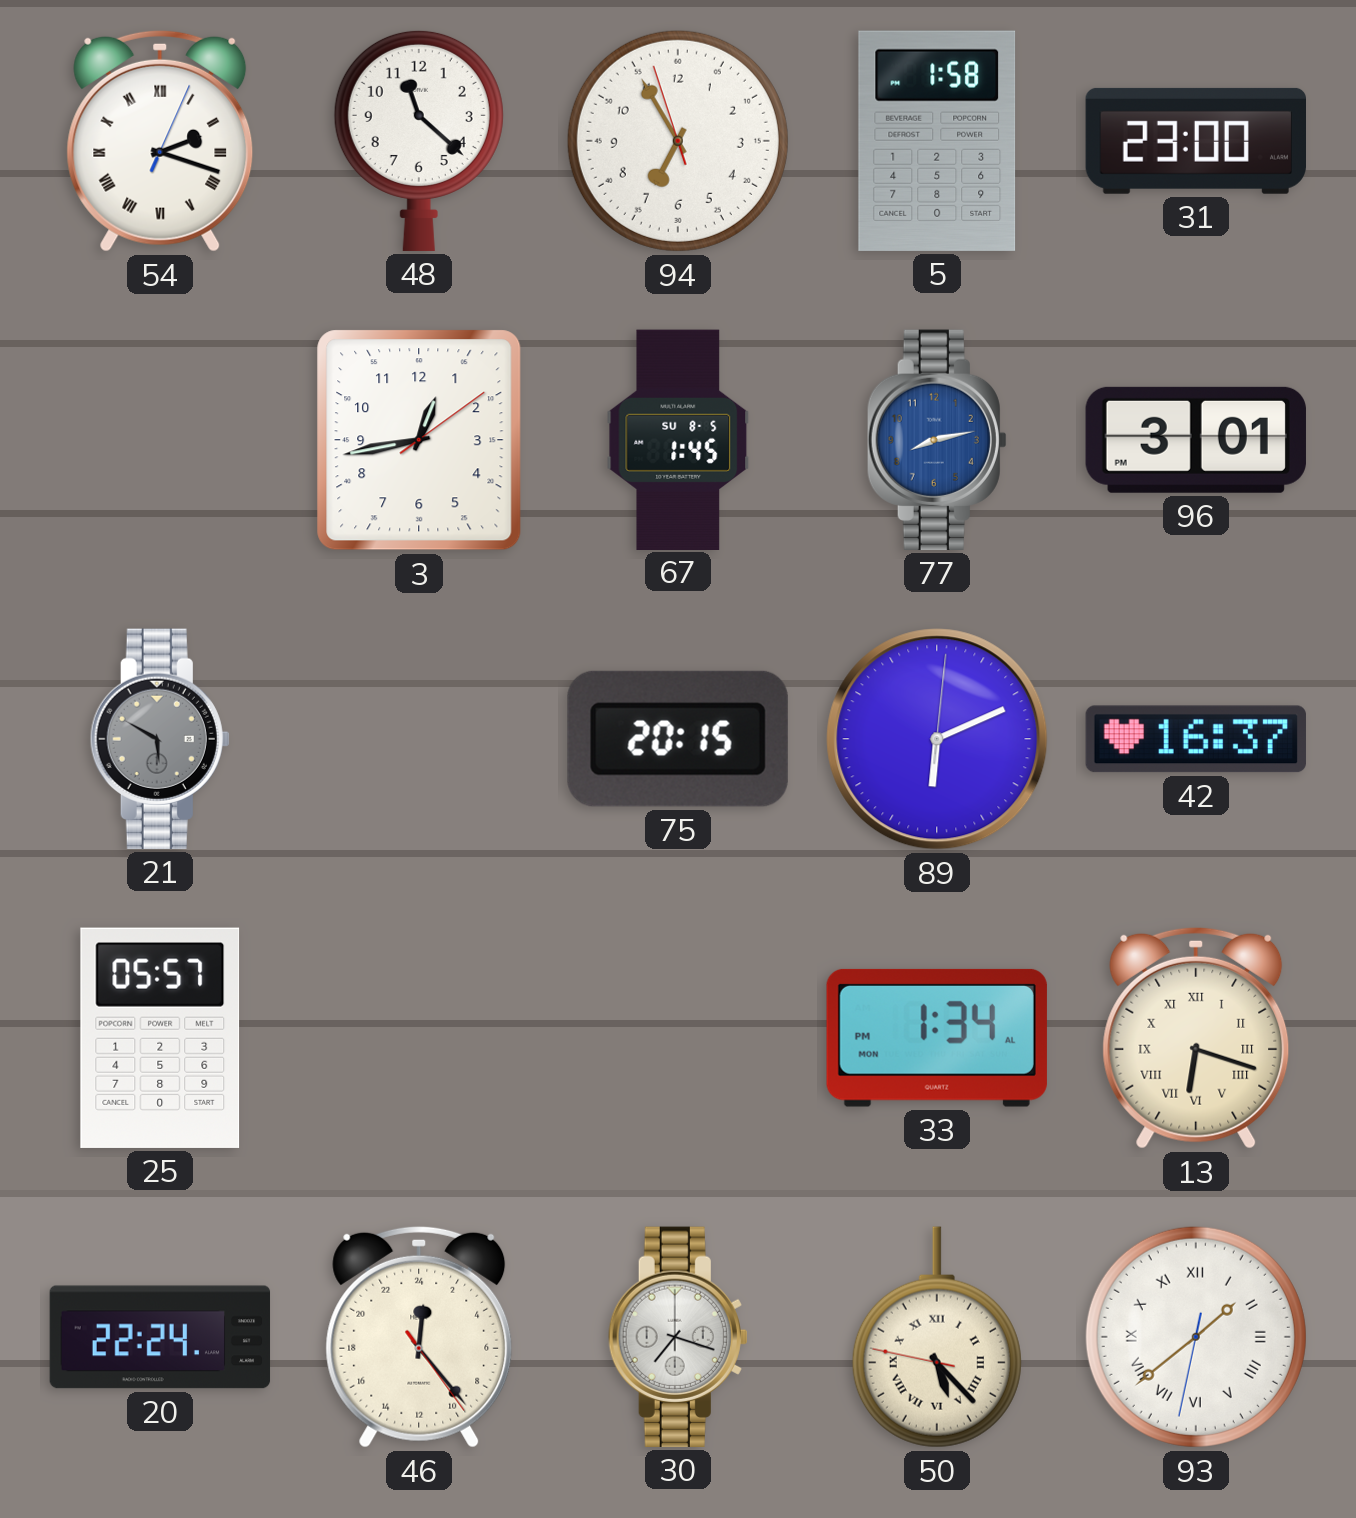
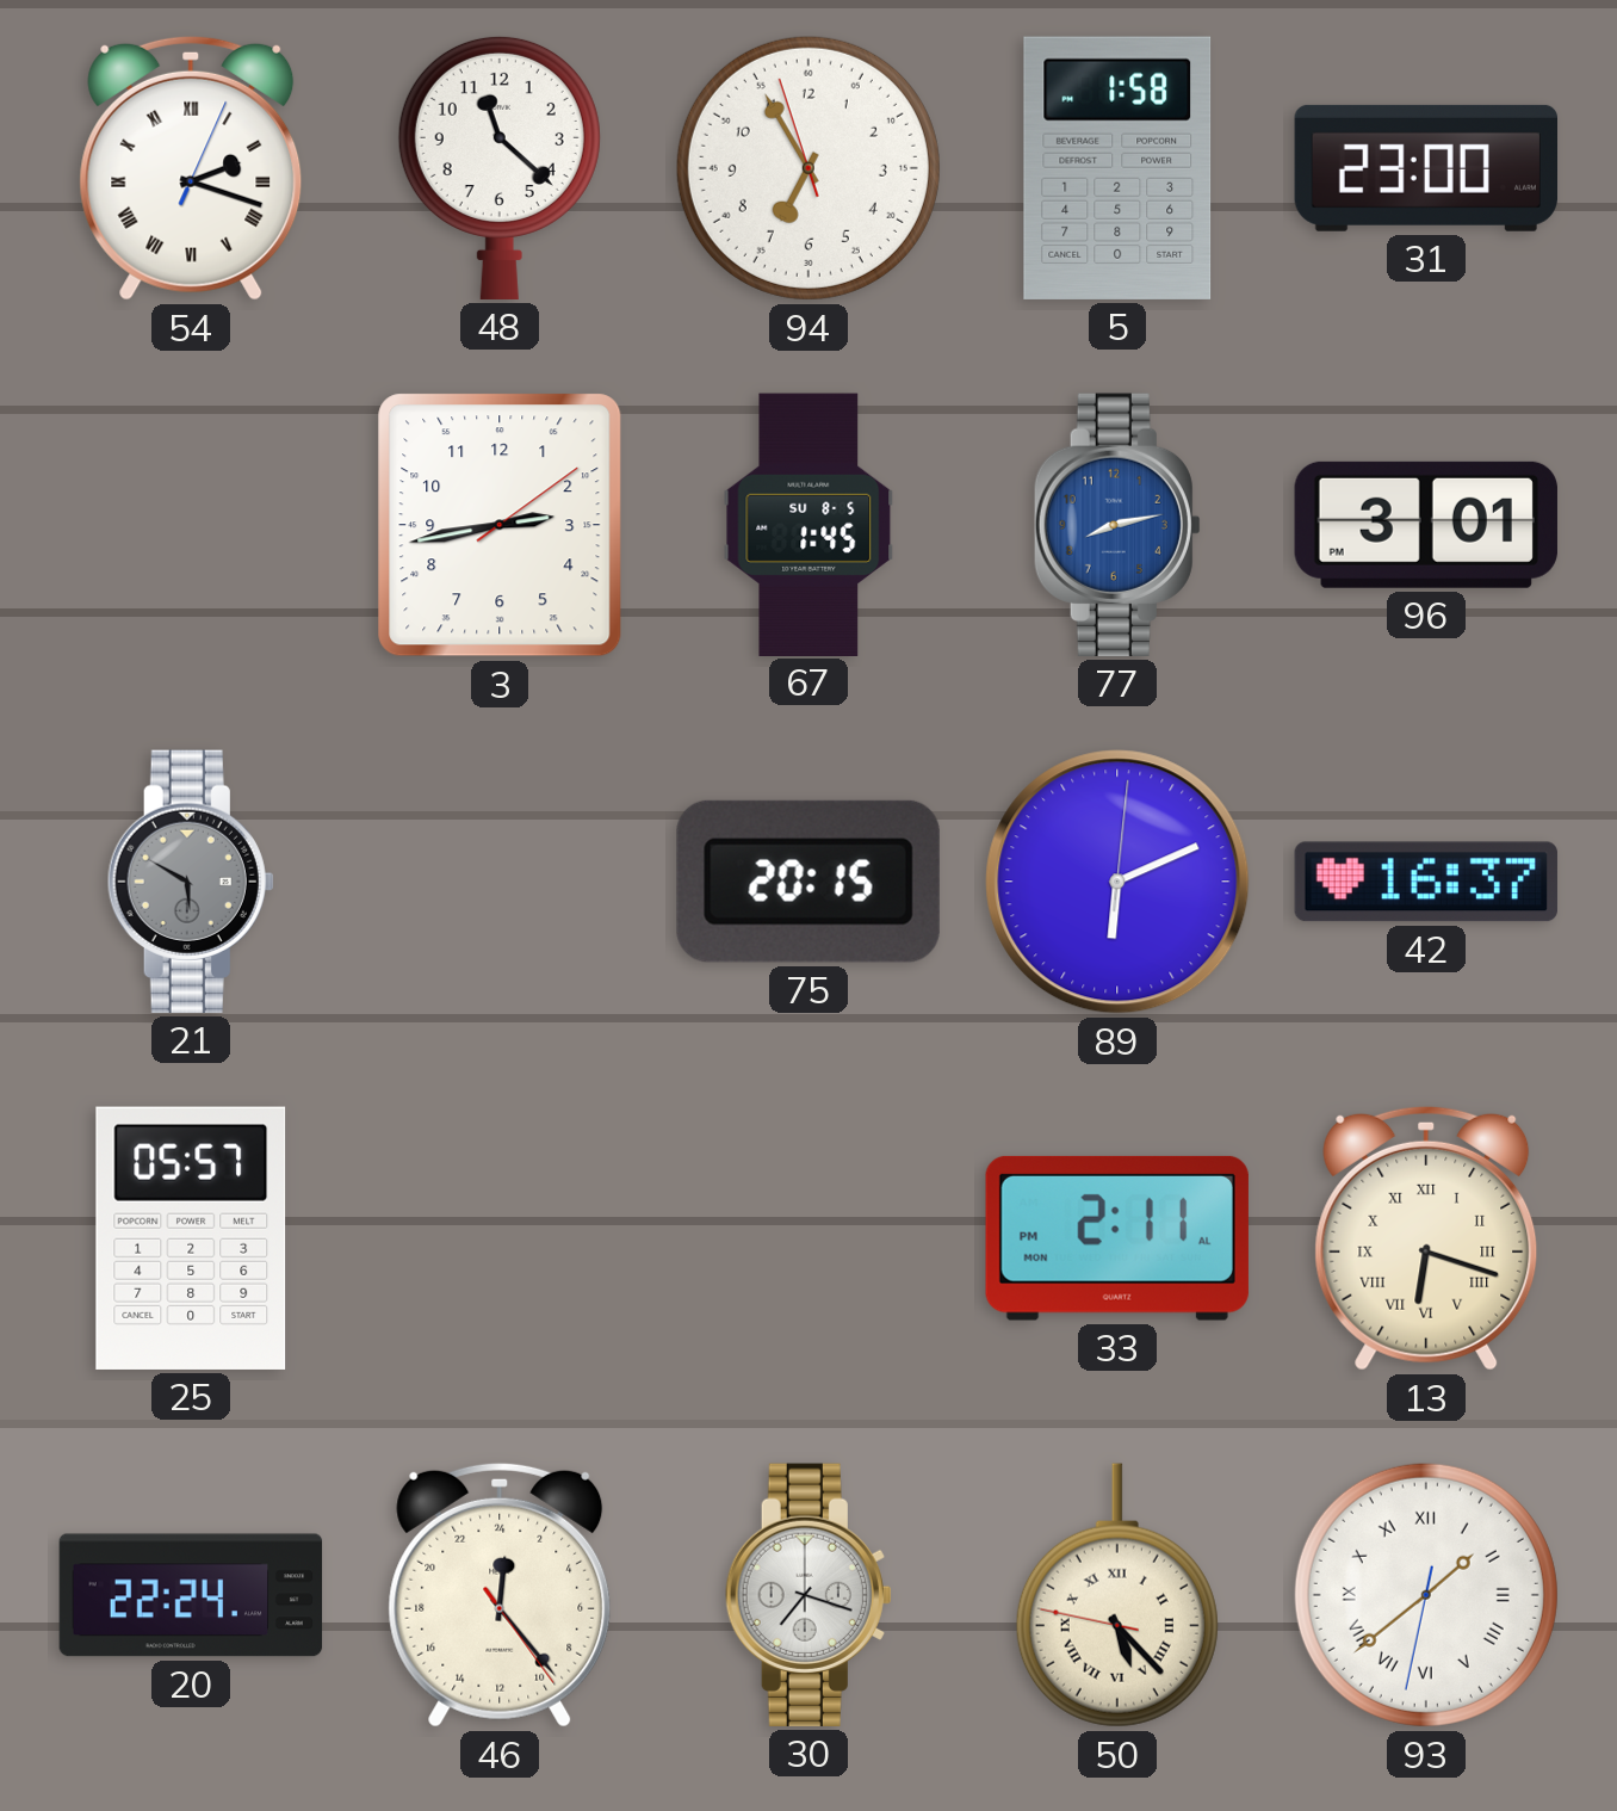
3: 12:43 -> 2:43 (500, 525)
33: 1:34 -> 2:11 (1117, 1238)
